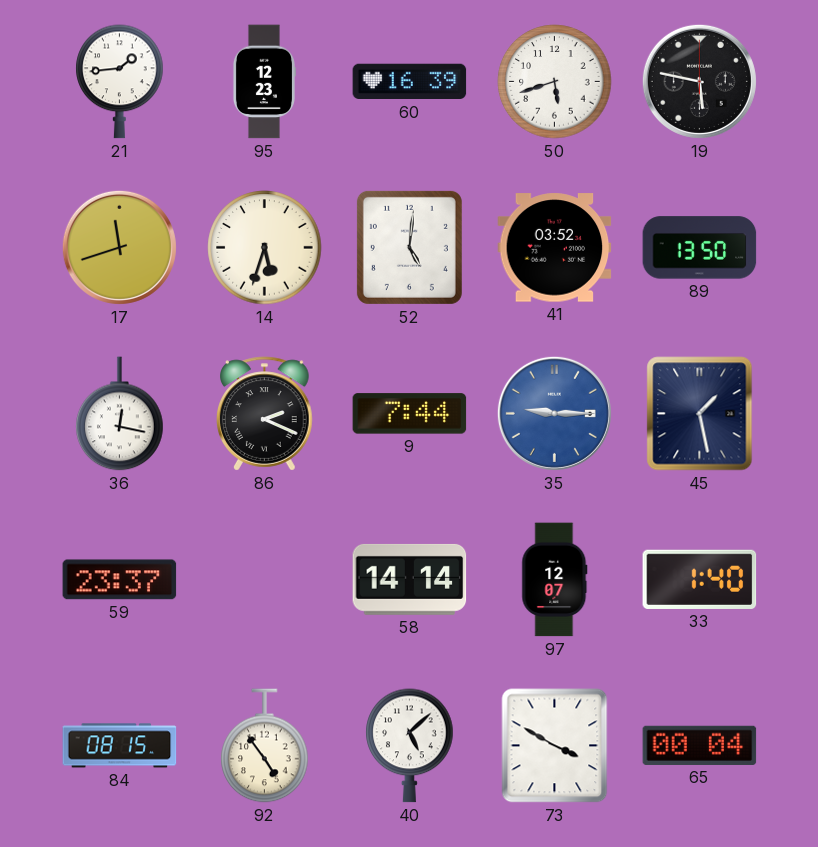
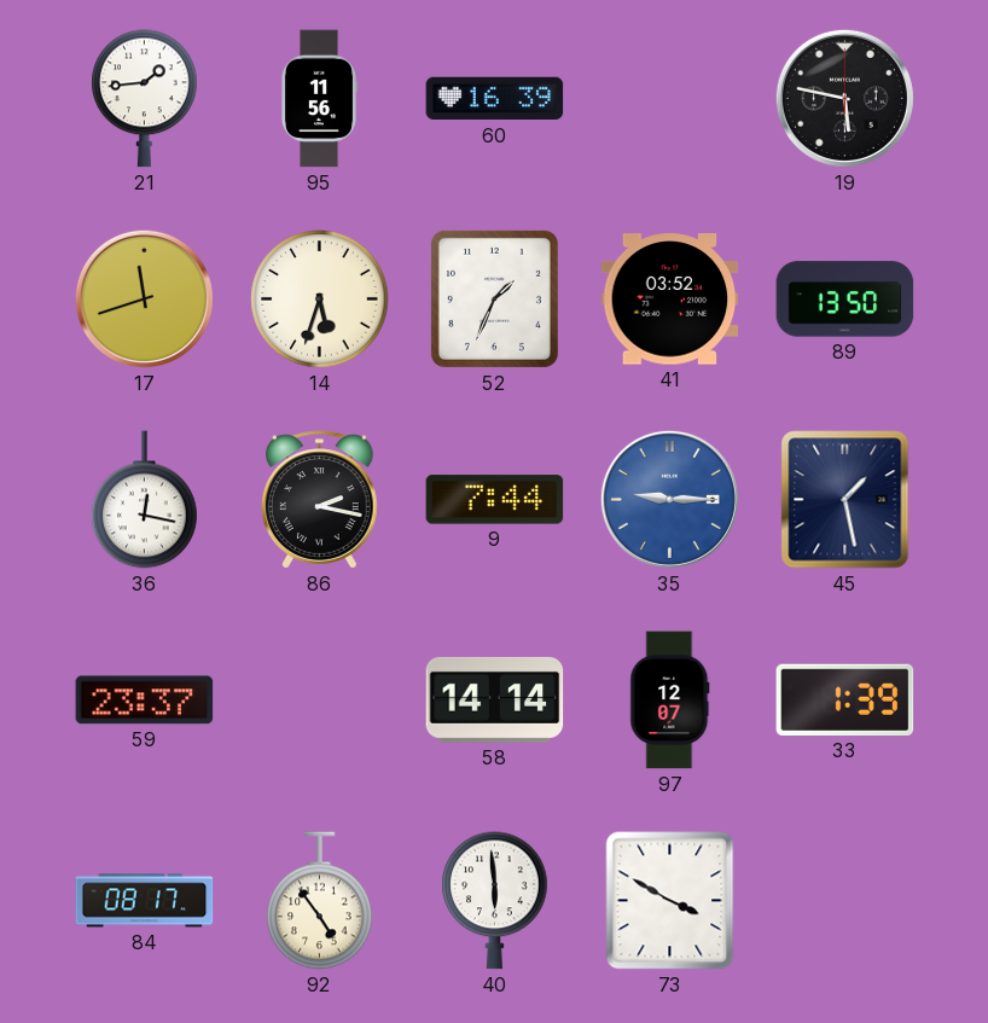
95: 12:23 -> 11:56 (319, 99)
50: 5:42 -> none (555, 82)
52: 5:01 -> 1:34 (494, 298)
86: 2:19 -> 2:17 (320, 500)
33: 1:40 -> 1:39 (845, 699)
84: 08:15 -> 08:17 (145, 901)
40: 5:08 -> 5:59 (495, 901)
65: 00:04 -> none (700, 745)
